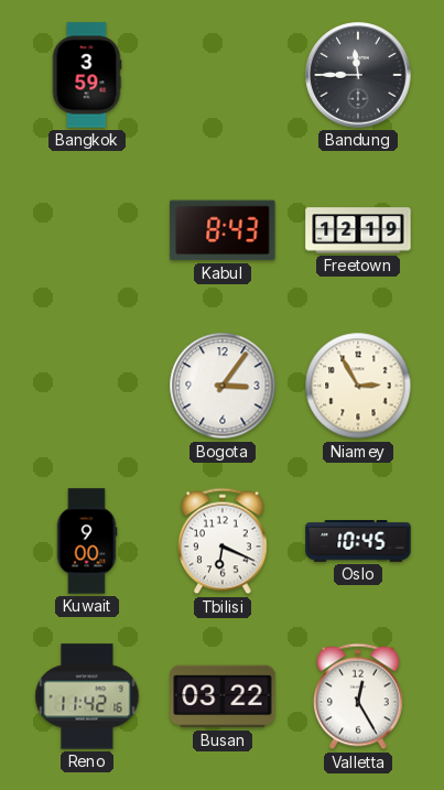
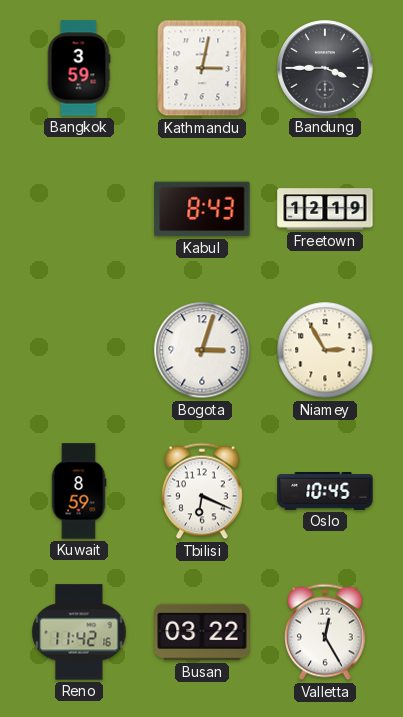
Kathmandu: none -> 3:02 (202, 68)
Bandung: 11:45 -> 3:45 (325, 68)
Bogota: 3:06 -> 3:03 (202, 350)
Kuwait: 9:00 -> 8:59 (79, 491)
